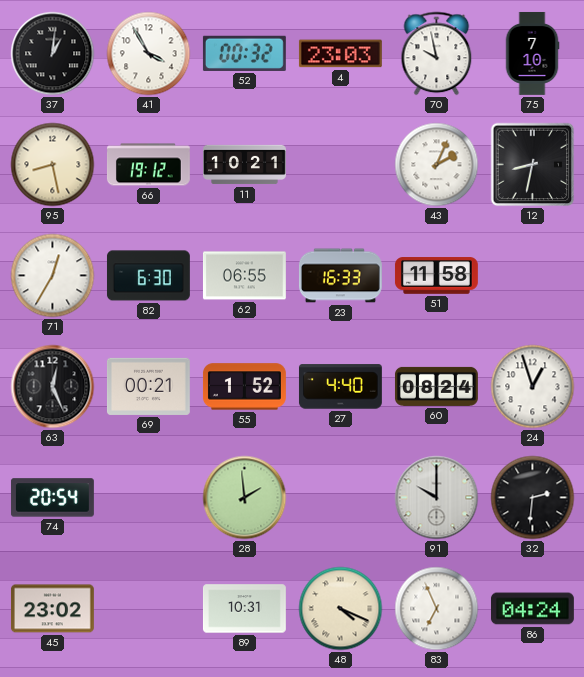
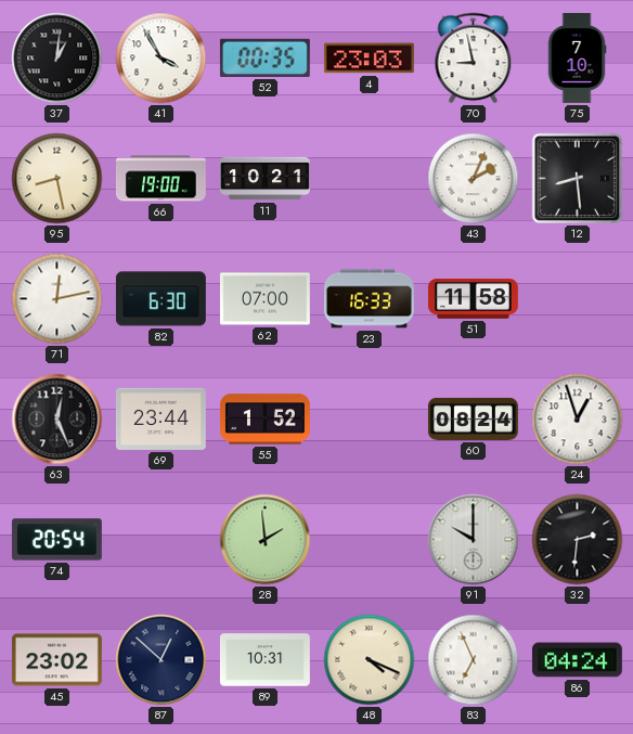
52: 00:32 -> 00:35 (264, 57)
70: 9:58 -> 8:58 (474, 59)
66: 19:12 -> 19:00 (160, 179)
12: 8:32 -> 8:29 (578, 179)
71: 12:35 -> 12:13 (57, 299)
62: 06:55 -> 07:00 (264, 299)
69: 00:21 -> 23:44 (160, 418)
27: 4:40 -> none (340, 387)
87: none -> 12:52 (162, 660)
